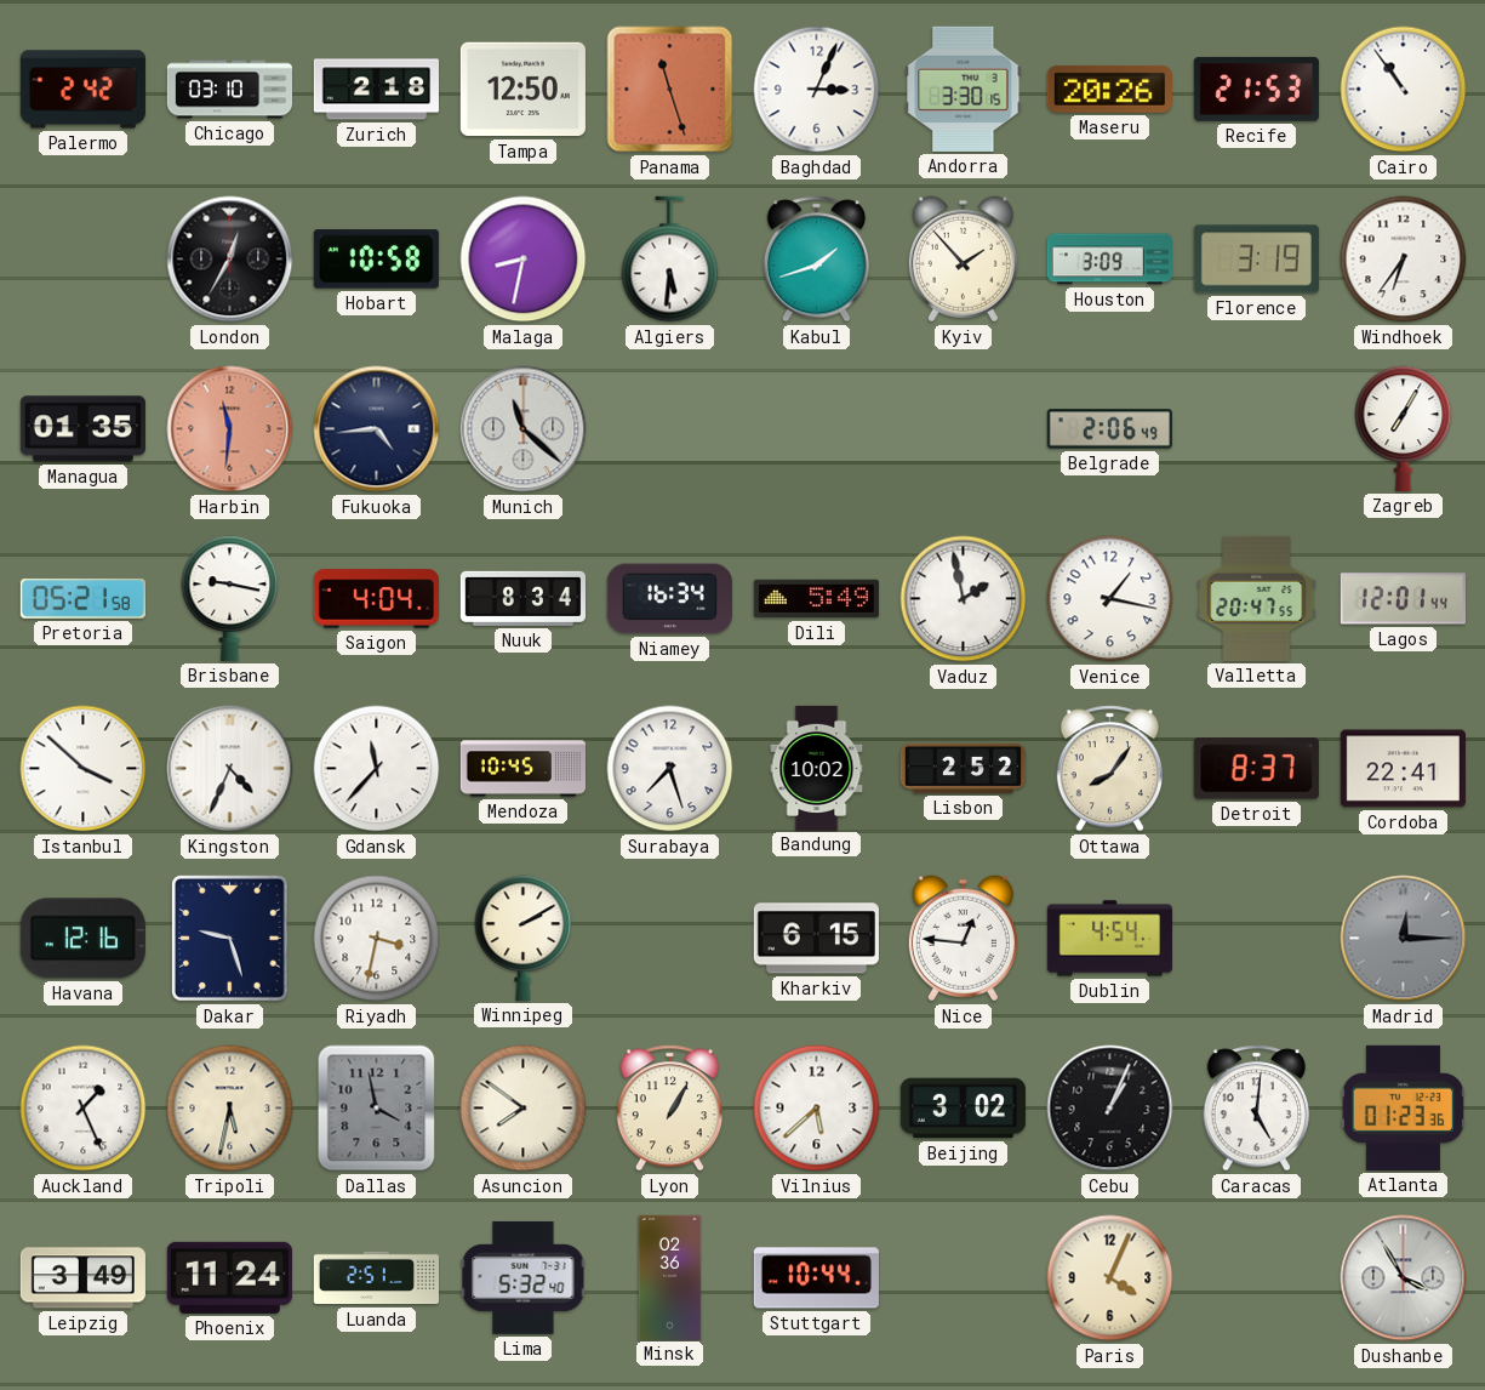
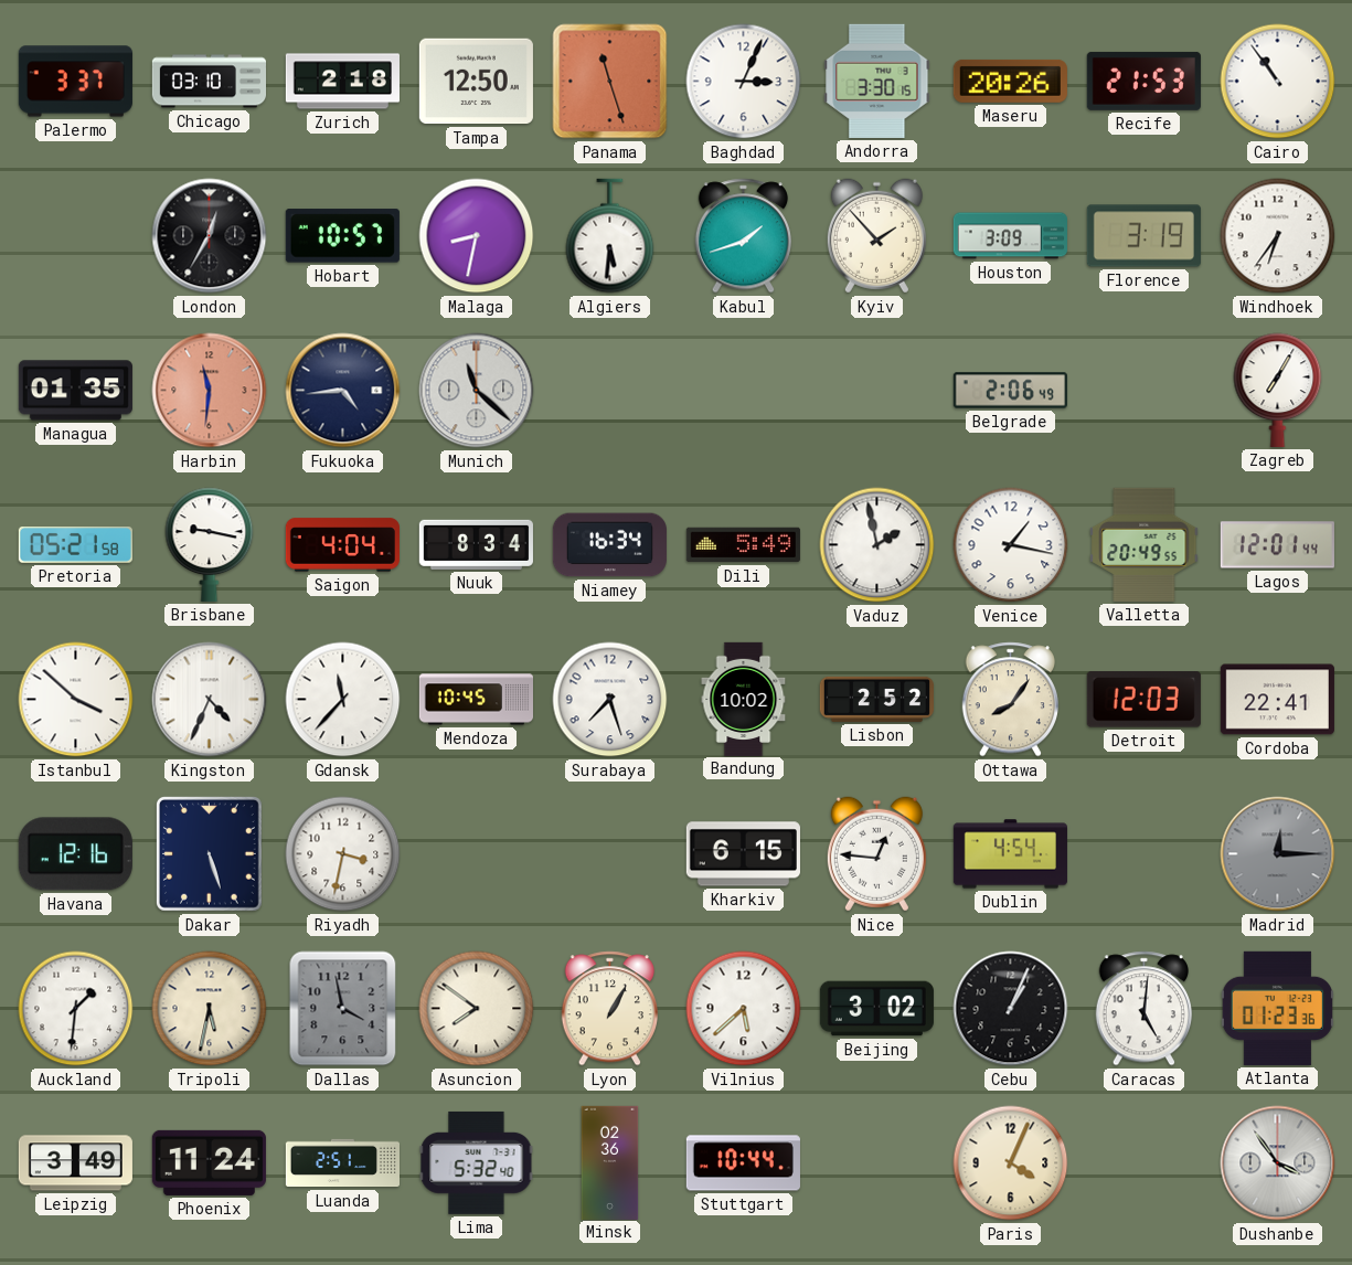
Palermo: 2:42 -> 3:37 (75, 82)
Hobart: 10:58 -> 10:57 (342, 236)
Valletta: 20:47 -> 20:49 (1145, 544)
Detroit: 8:37 -> 12:03 (1143, 700)
Dakar: 9:27 -> 5:27 (209, 854)
Winnipeg: 2:10 -> none (524, 938)
Auckland: 1:26 -> 1:31 (76, 1009)
Dushanbe: 3:55 -> 3:54 (1278, 1163)
